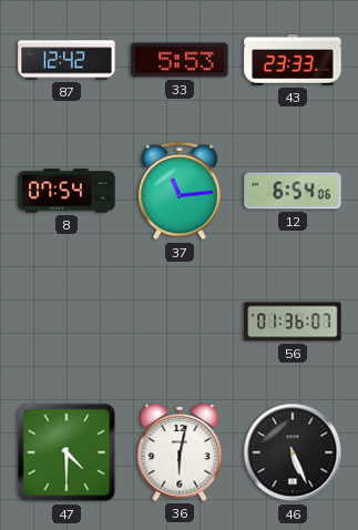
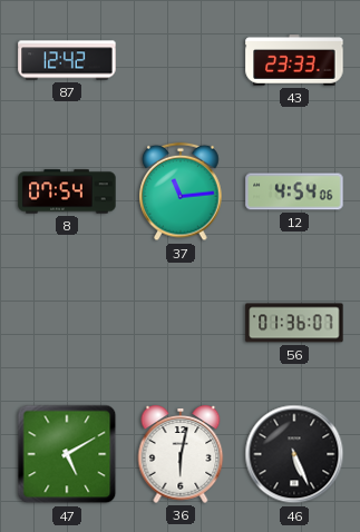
33: 5:53 -> none (180, 60)
12: 6:54 -> 4:54 (294, 191)
47: 4:30 -> 5:10 (67, 454)
